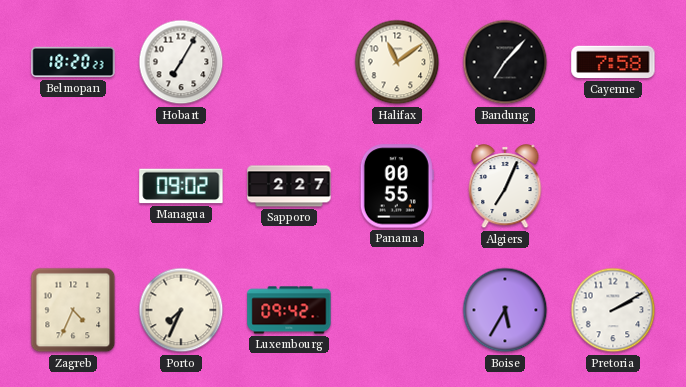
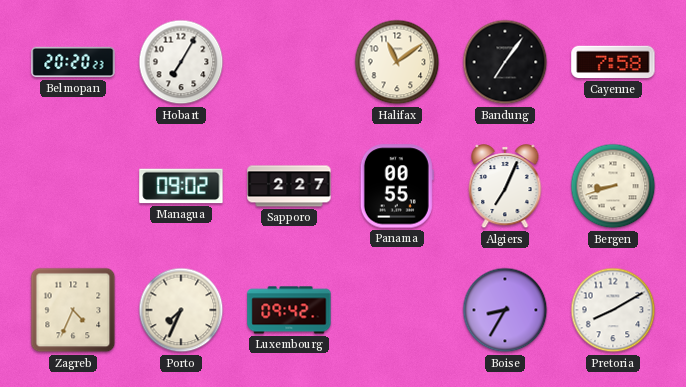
Belmopan: 18:20 -> 20:20 (73, 62)
Bandung: 7:07 -> 7:06 (505, 62)
Bergen: none -> 8:42 (613, 186)
Boise: 5:35 -> 8:35 (505, 310)
Pretoria: 2:10 -> 8:10 (613, 310)
